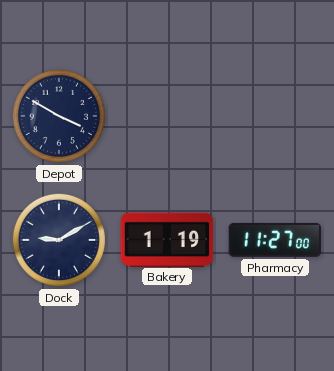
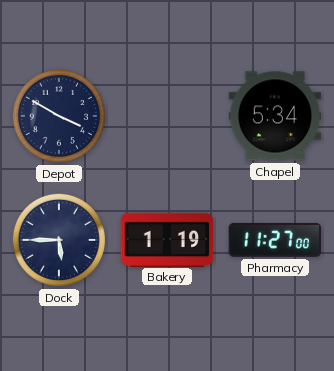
Chapel: none -> 5:34 (275, 116)
Dock: 9:10 -> 5:45 (59, 240)
